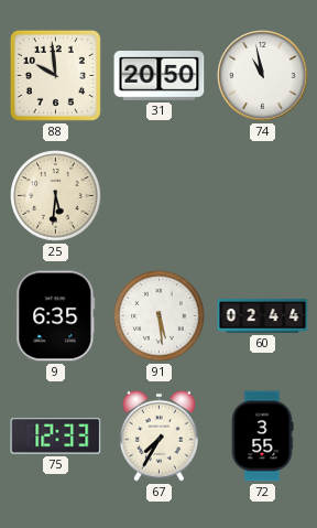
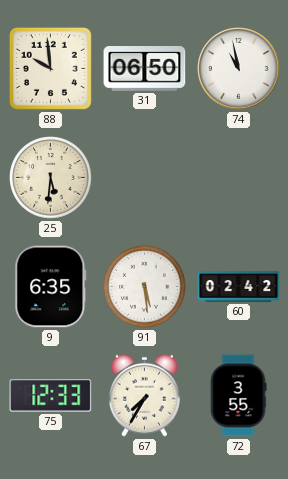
31: 20:50 -> 06:50 (145, 69)
60: 02:44 -> 02:42 (239, 287)
